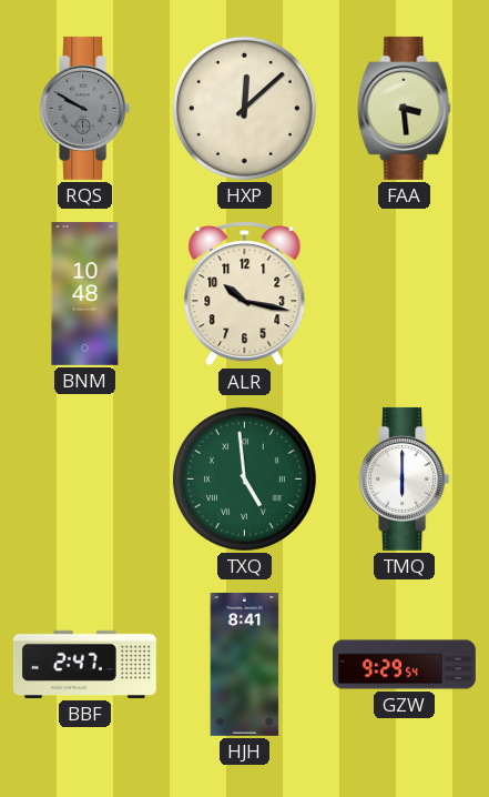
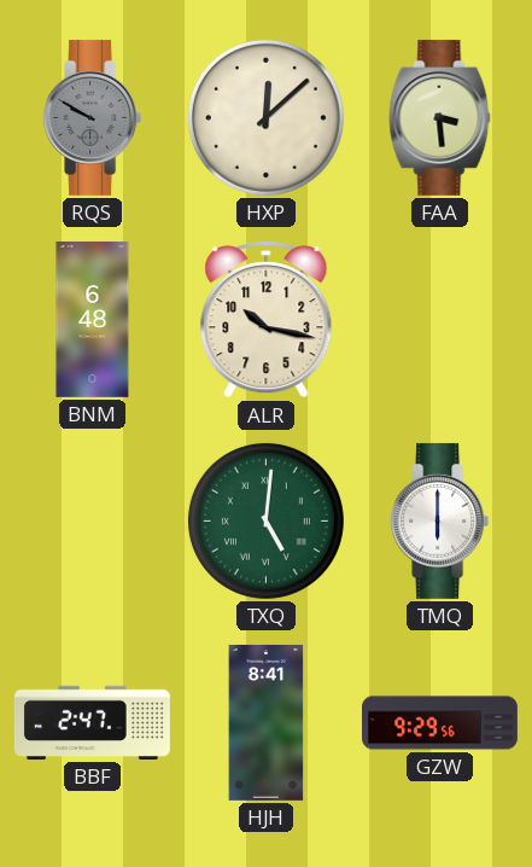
BNM: 10:48 -> 6:48 (93, 319)
TXQ: 4:59 -> 5:01 (265, 520)
GZW: 9:29:54 -> 9:29:56 (440, 723)
